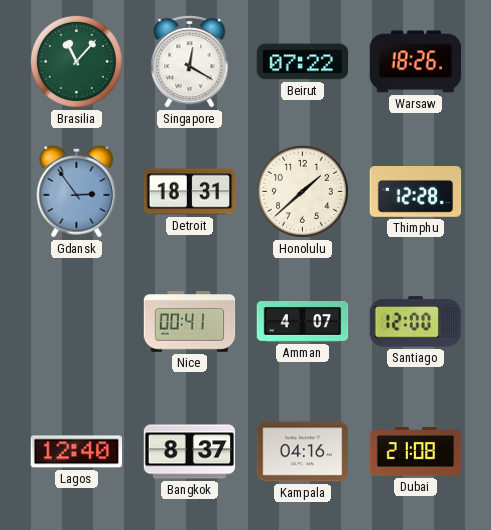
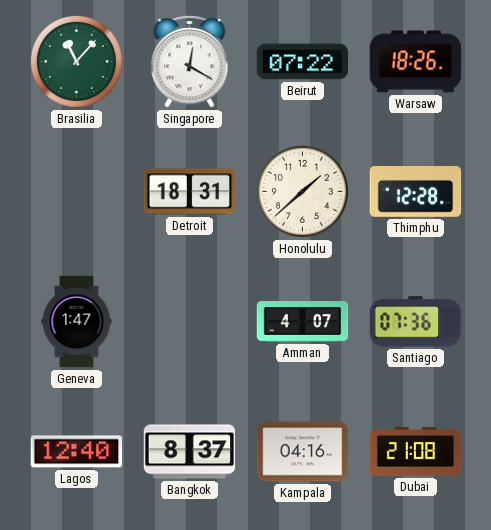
Gdansk: 2:54 -> none (77, 191)
Geneva: none -> 1:47 (77, 322)
Nice: 00:41 -> none (190, 322)
Santiago: 12:00 -> 07:36 (416, 322)
